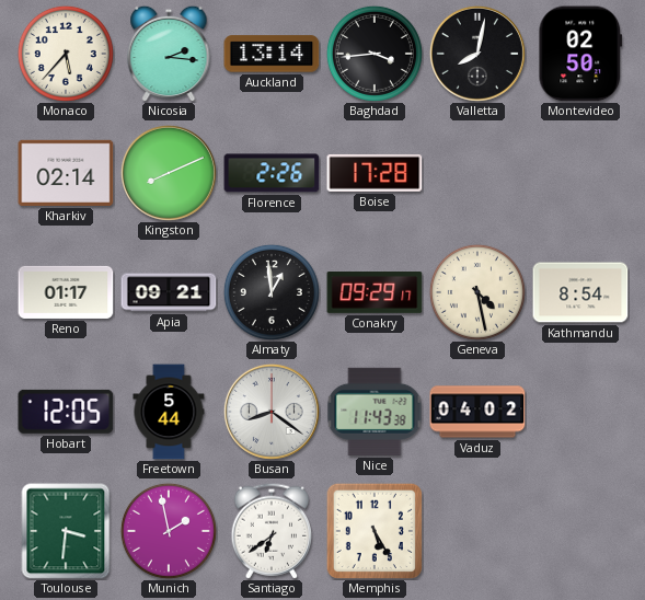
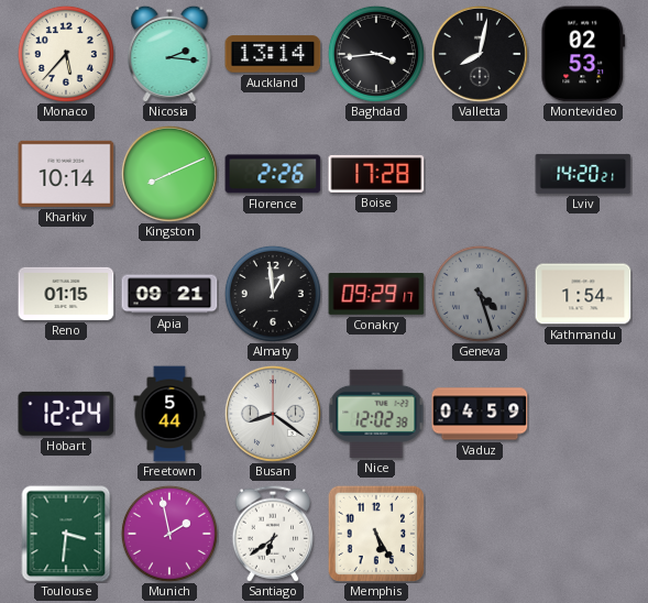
Montevideo: 02:50 -> 02:53 (583, 54)
Kharkiv: 02:14 -> 10:14 (66, 174)
Lviv: none -> 14:20 (583, 174)
Reno: 01:17 -> 01:15 (66, 294)
Geneva: 4:28 -> 4:27 (480, 294)
Geneva dial: cream -> grey (480, 294)
Kathmandu: 8:54 -> 1:54 (583, 294)
Hobart: 12:05 -> 12:24 (66, 414)
Nice: 11:43 -> 12:02 (376, 414)
Vaduz: 04:02 -> 04:59 (480, 414)
